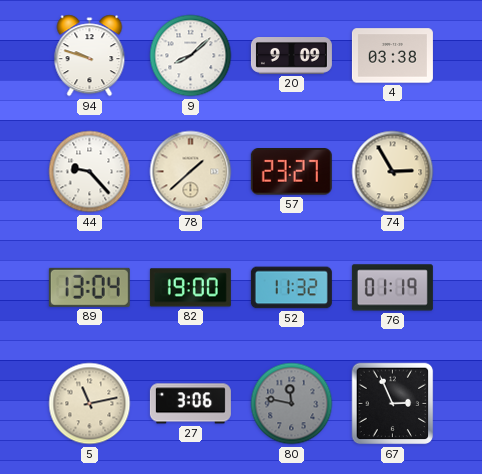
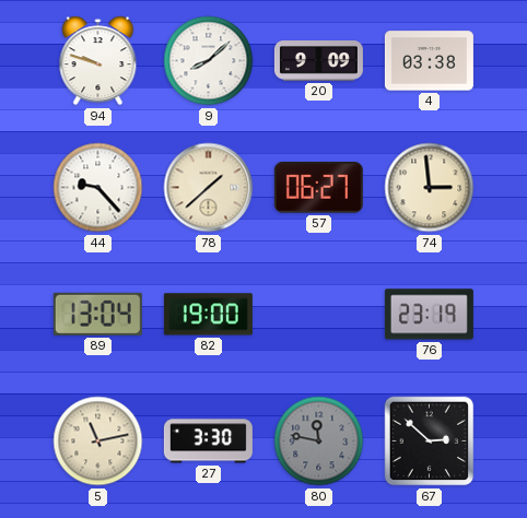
57: 23:27 -> 06:27 (318, 188)
74: 2:55 -> 2:59 (430, 188)
52: 11:32 -> none (291, 288)
76: 01:19 -> 23:19 (429, 315)
27: 3:06 -> 3:30 (208, 442)
67: 2:56 -> 2:52 (430, 442)
